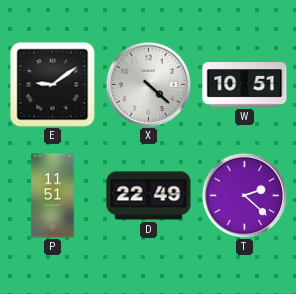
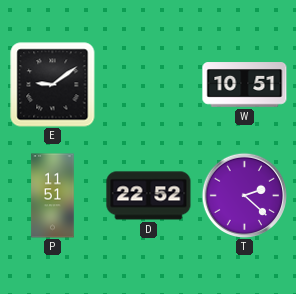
X: 4:22 -> none (148, 84)
D: 22:49 -> 22:52 (149, 196)
